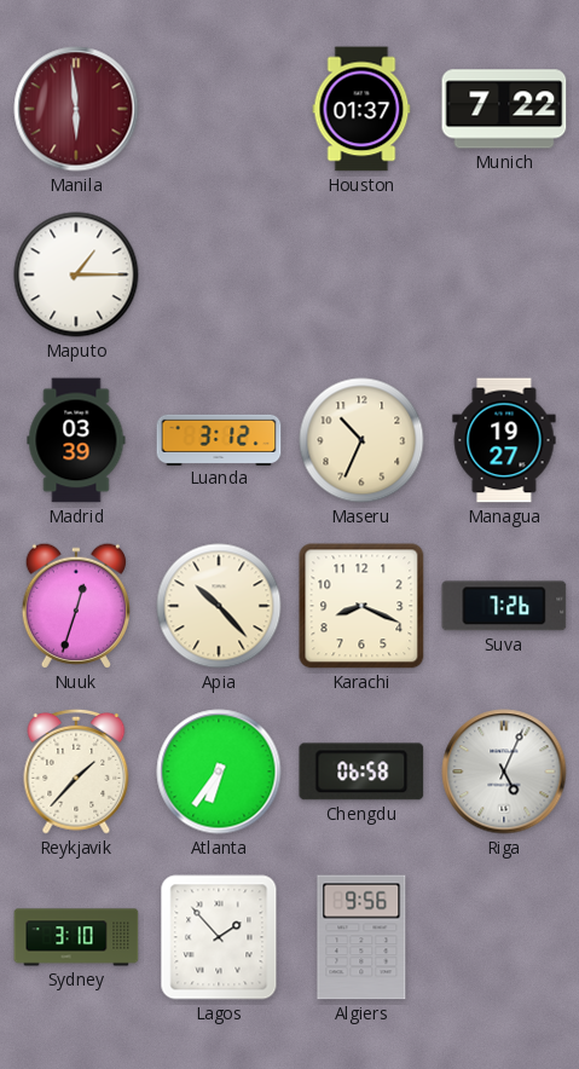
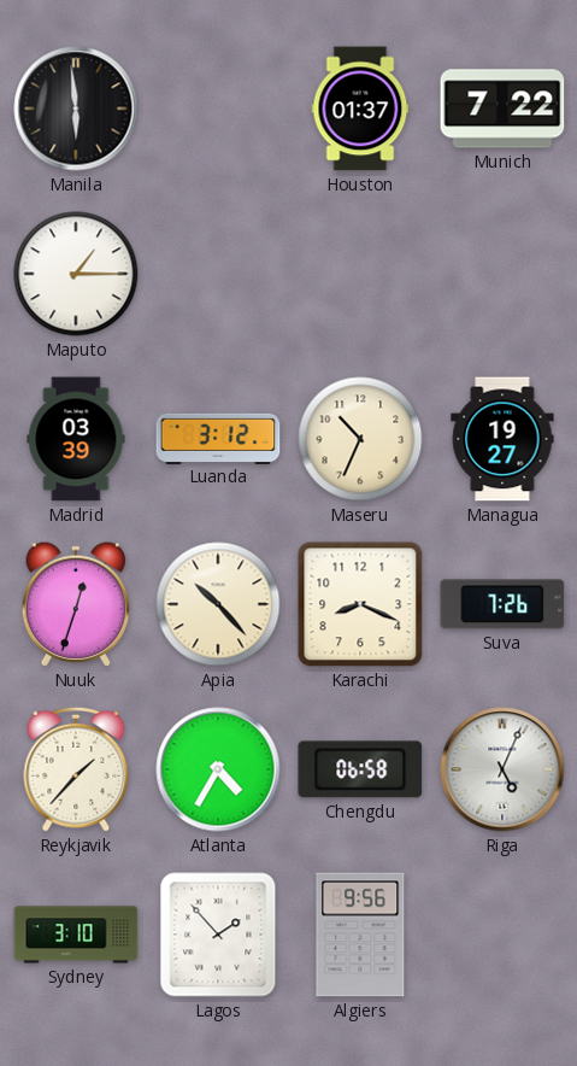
Manila dial: burgundy -> black (76, 109)
Atlanta: 6:36 -> 4:35 (218, 769)
